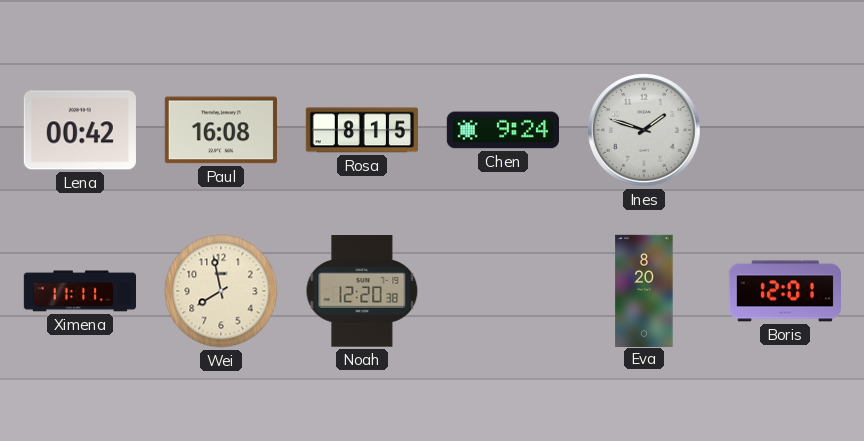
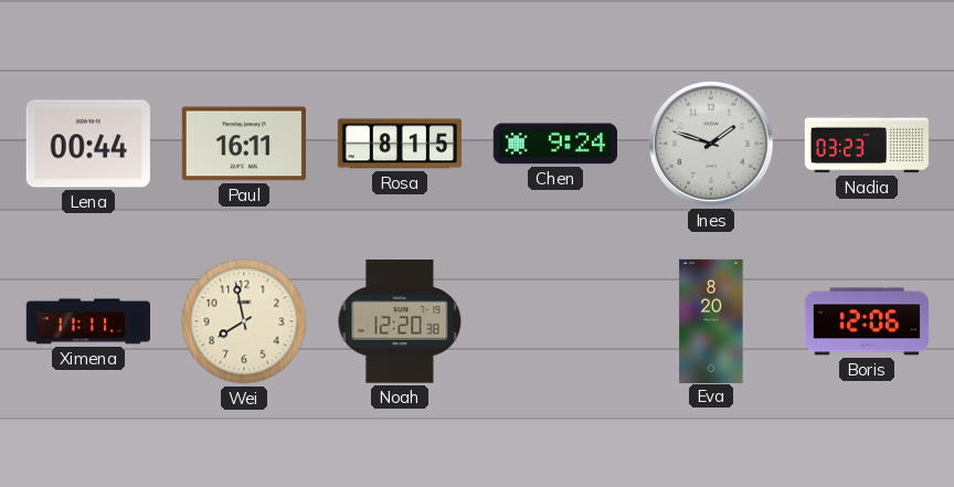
Lena: 00:42 -> 00:44 (88, 144)
Paul: 16:08 -> 16:11 (244, 144)
Nadia: none -> 03:23 (867, 144)
Boris: 12:01 -> 12:06 (867, 321)
